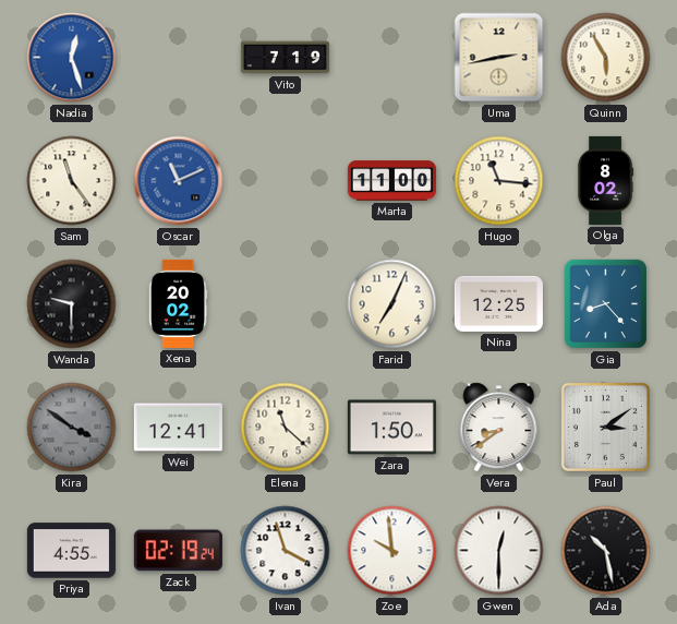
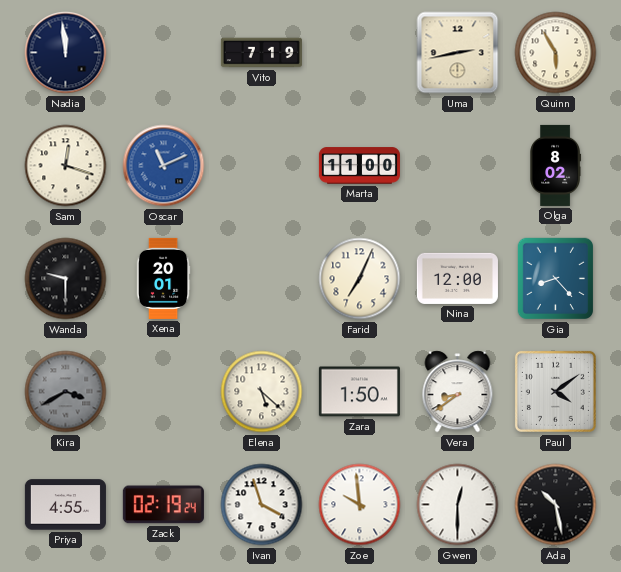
Nadia: 12:27 -> 11:59 (66, 53)
Nadia dial: blue -> navy (66, 53)
Sam: 11:24 -> 12:18 (66, 166)
Hugo: 11:16 -> none (499, 181)
Xena: 20:02 -> 20:01 (163, 278)
Nina: 12:25 -> 12:00 (457, 278)
Kira: 3:51 -> 3:40 (66, 392)
Wei: 12:41 -> none (178, 428)
Elena: 11:22 -> 5:22 (262, 392)
Paul: 3:09 -> 4:09 (555, 391)
